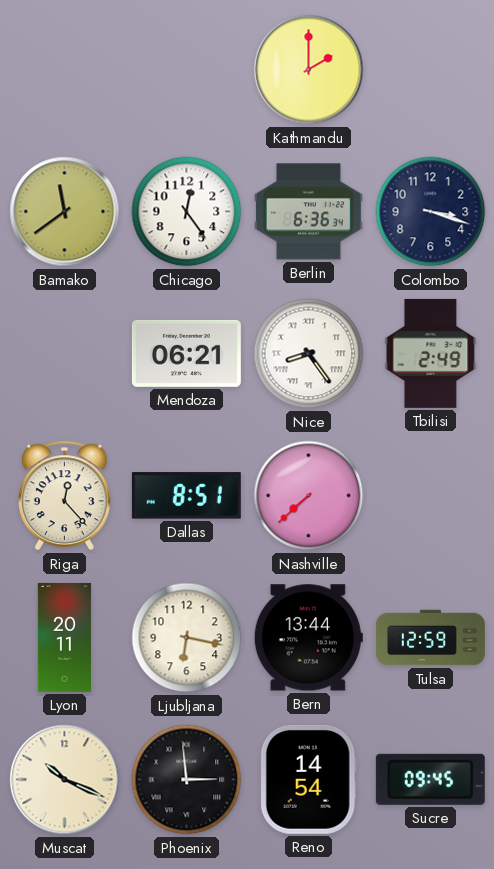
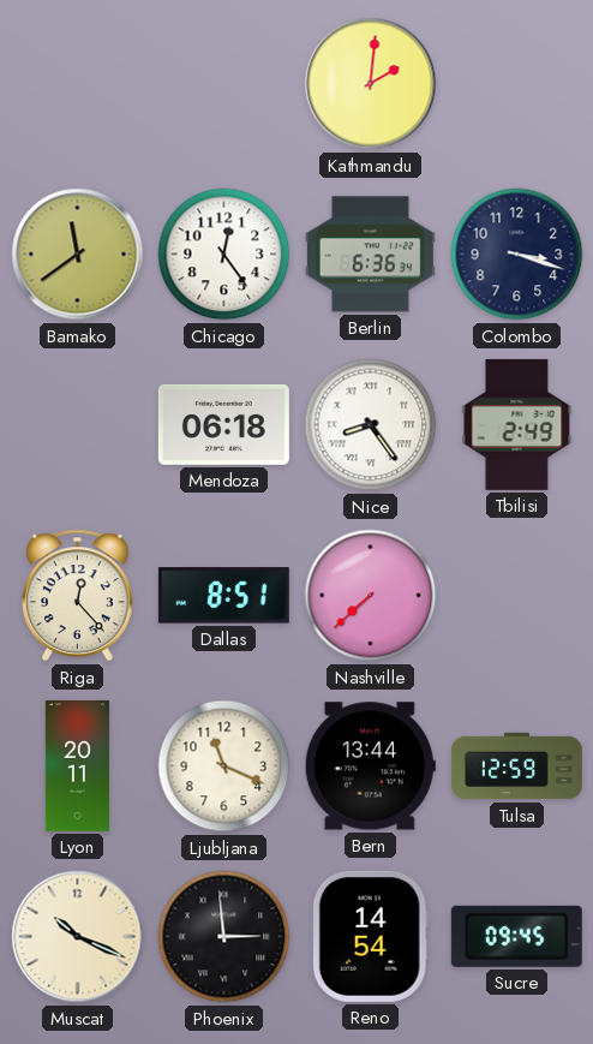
Kathmandu: 2:00 -> 2:01 (371, 84)
Mendoza: 06:21 -> 06:18 (223, 424)
Ljubljana: 6:17 -> 11:19 (224, 766)
